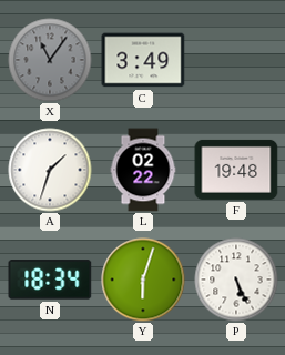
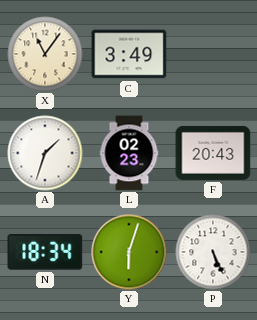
X dial: grey -> cream (45, 54)
L: 02:22 -> 02:23 (129, 153)
F: 19:48 -> 20:43 (213, 153)
